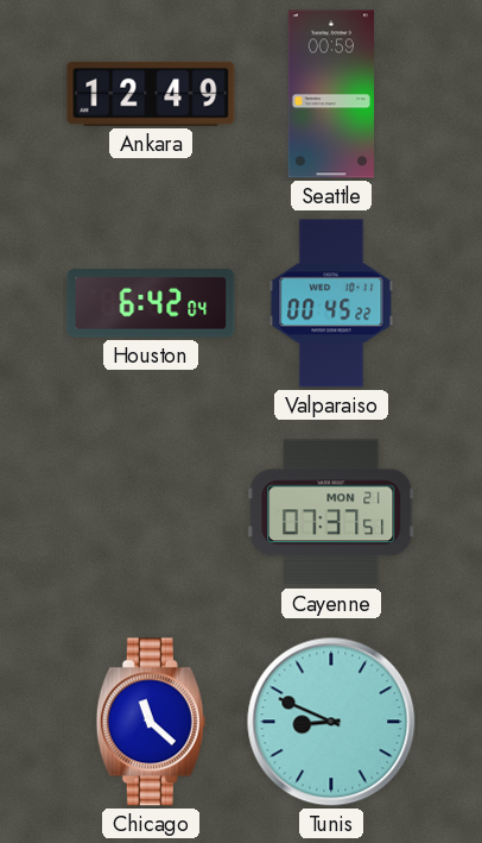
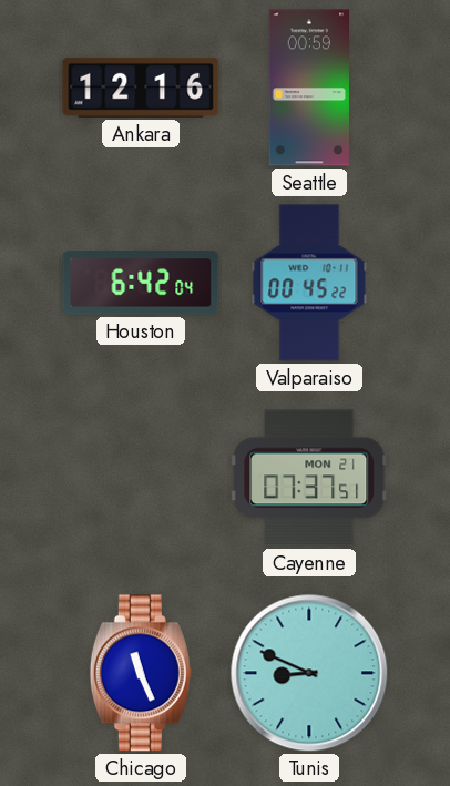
Ankara: 12:49 -> 12:16 (141, 88)
Chicago: 11:22 -> 11:26 (141, 673)
